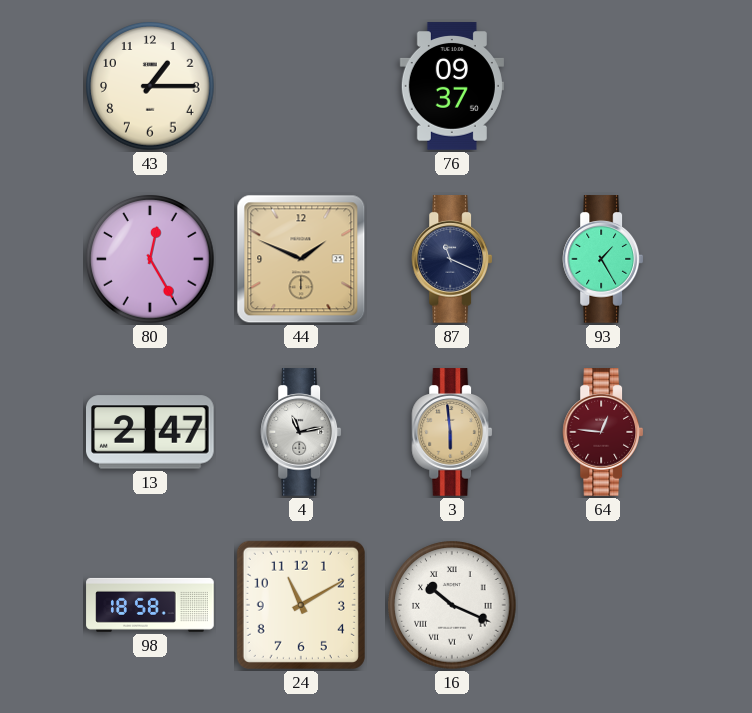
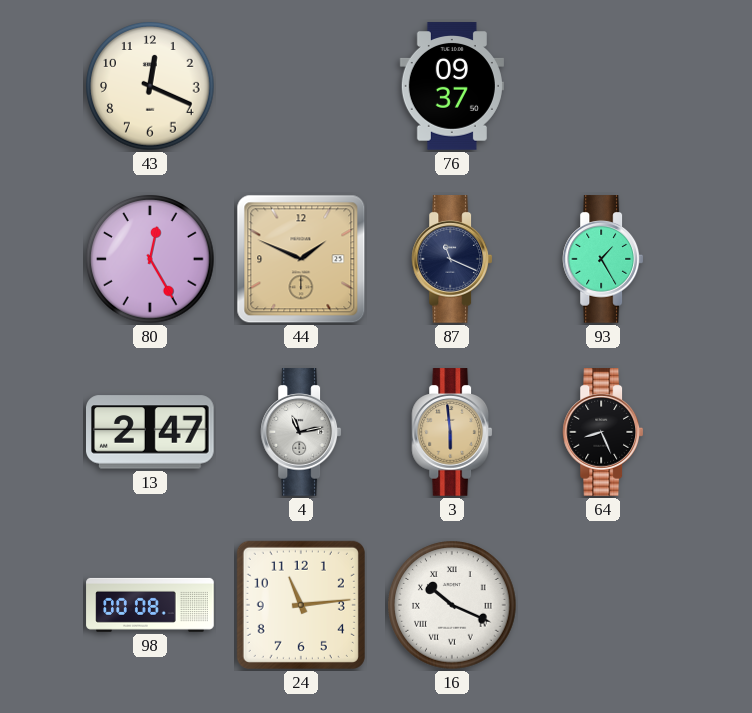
43: 1:15 -> 12:19 (150, 86)
64: 12:46 -> 8:26 (603, 432)
64 dial: burgundy -> black (603, 432)
98: 18:58 -> 00:08 (150, 605)
24: 11:10 -> 11:14 (301, 605)
